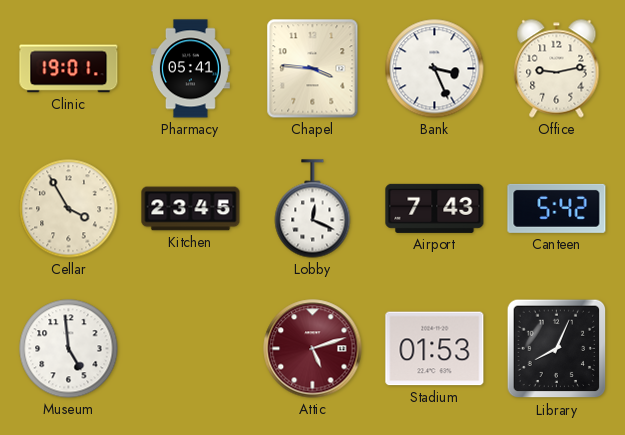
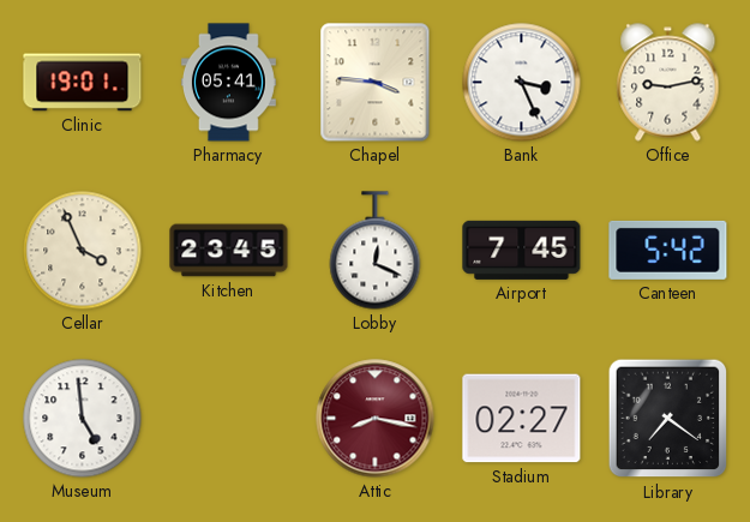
Cellar: 3:55 -> 3:56 (83, 251)
Airport: 7:43 -> 7:45 (522, 250)
Attic: 5:12 -> 8:17 (376, 419)
Stadium: 01:53 -> 02:27 (522, 419)
Library: 8:04 -> 7:21 (668, 419)
